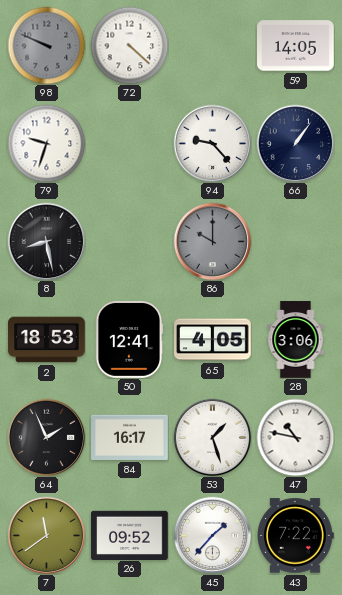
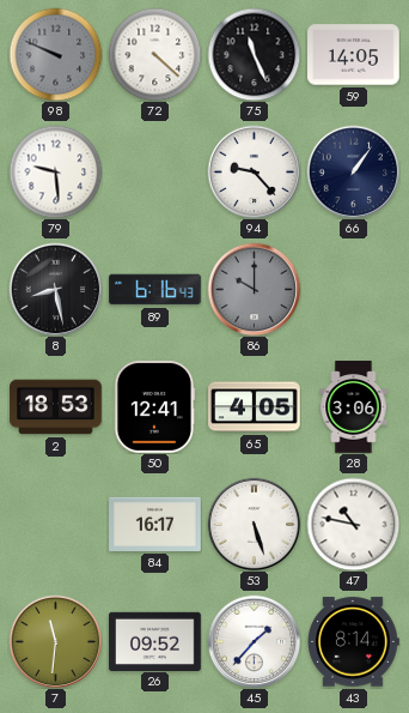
75: none -> 11:26 (254, 54)
79: 9:33 -> 9:29 (55, 171)
89: none -> 6:16 (155, 290)
64: 1:56 -> none (46, 437)
53: 1:27 -> 5:27 (254, 524)
7: 11:39 -> 11:31 (55, 641)
43: 7:22 -> 8:14 (353, 642)
